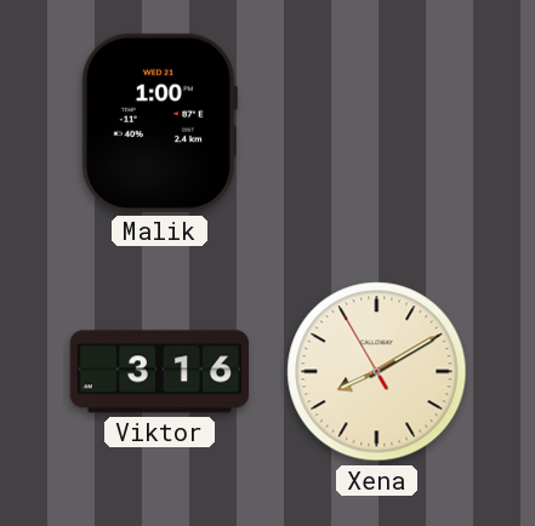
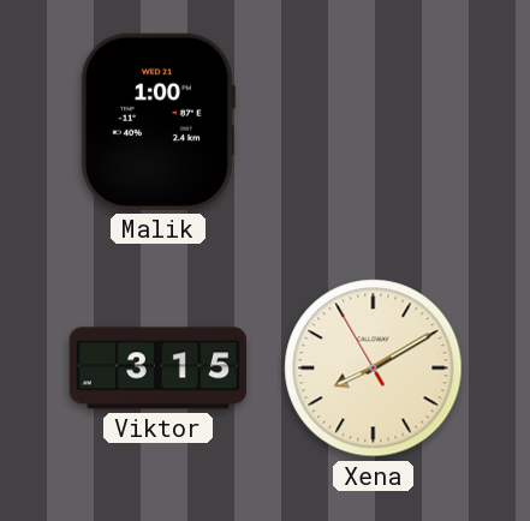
Viktor: 3:16 -> 3:15 (157, 369)
